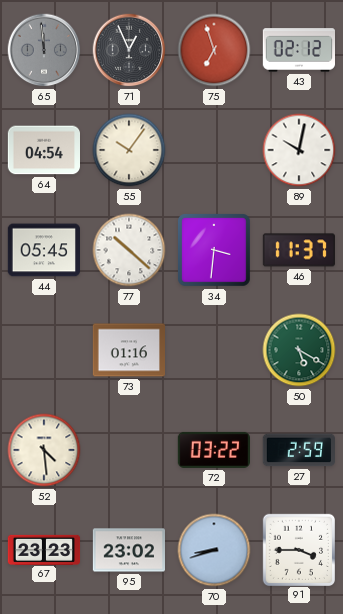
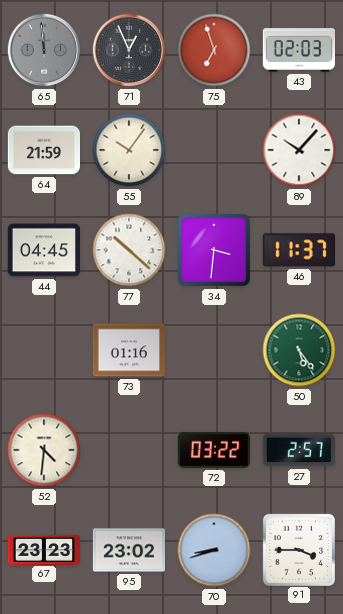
43: 02:12 -> 02:03 (298, 50)
64: 04:54 -> 21:59 (43, 150)
89: 10:02 -> 10:07 (299, 150)
44: 05:45 -> 04:45 (43, 250)
50: 5:20 -> 5:24 (299, 350)
52: 4:29 -> 4:31 (44, 450)
27: 2:59 -> 2:57 (299, 450)
